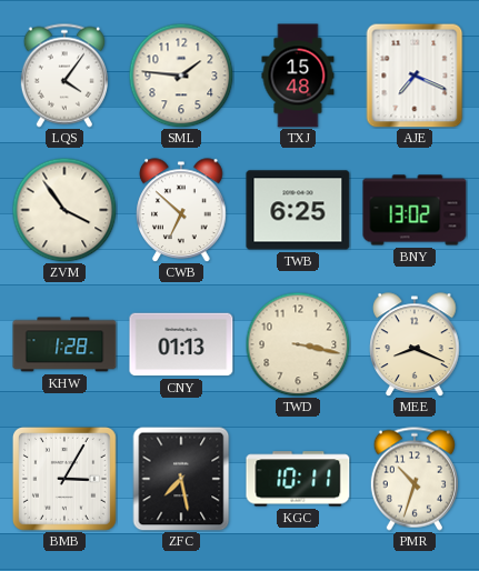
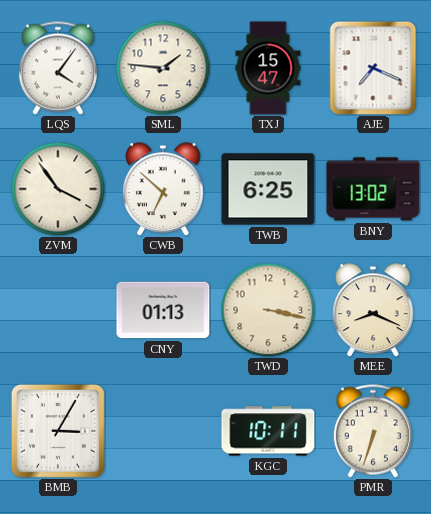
TXJ: 15:48 -> 15:47 (268, 68)
KHW: 1:28 -> none (64, 344)
ZFC: 7:28 -> none (181, 479)
PMR: 10:33 -> 6:33 (373, 431)
